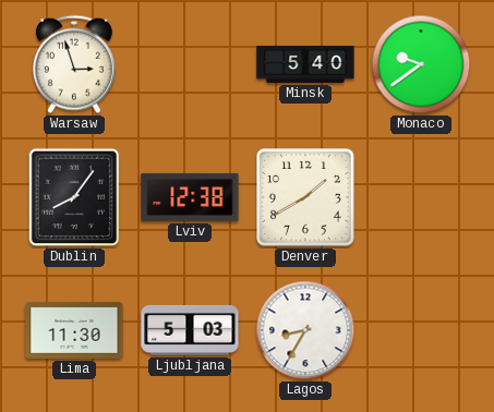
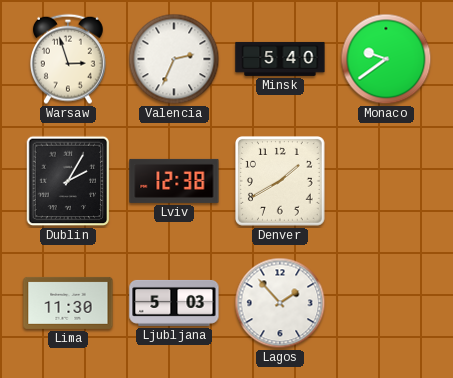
Valencia: none -> 2:34 (174, 59)
Dublin: 8:06 -> 2:05 (68, 181)
Lagos: 8:35 -> 1:53 (280, 303)
